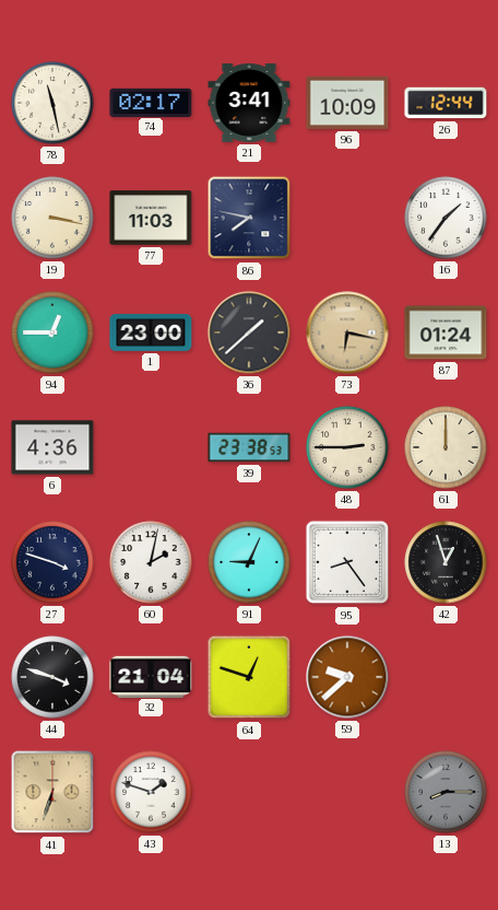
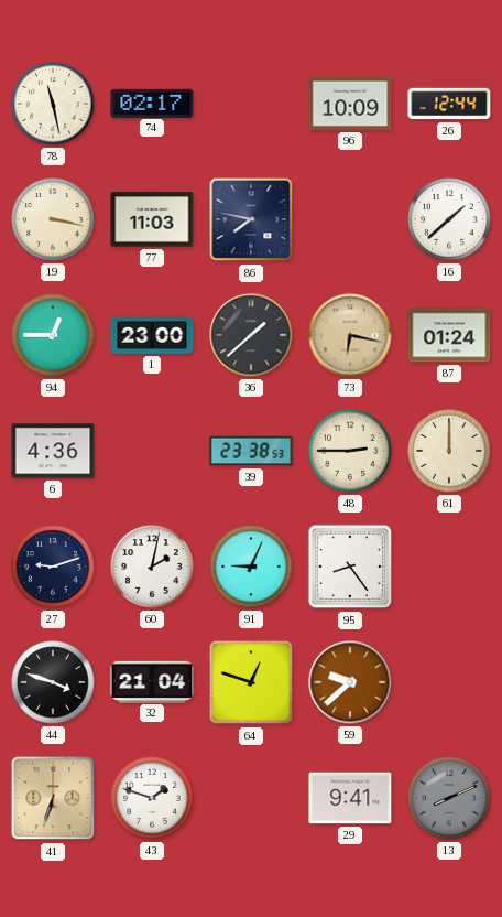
21: 3:41 -> none (249, 103)
16: 1:36 -> 1:38 (449, 219)
27: 3:48 -> 9:12 (53, 567)
42: 12:57 -> none (446, 562)
29: none -> 9:41 (350, 798)
13: 8:15 -> 8:11 (449, 798)
